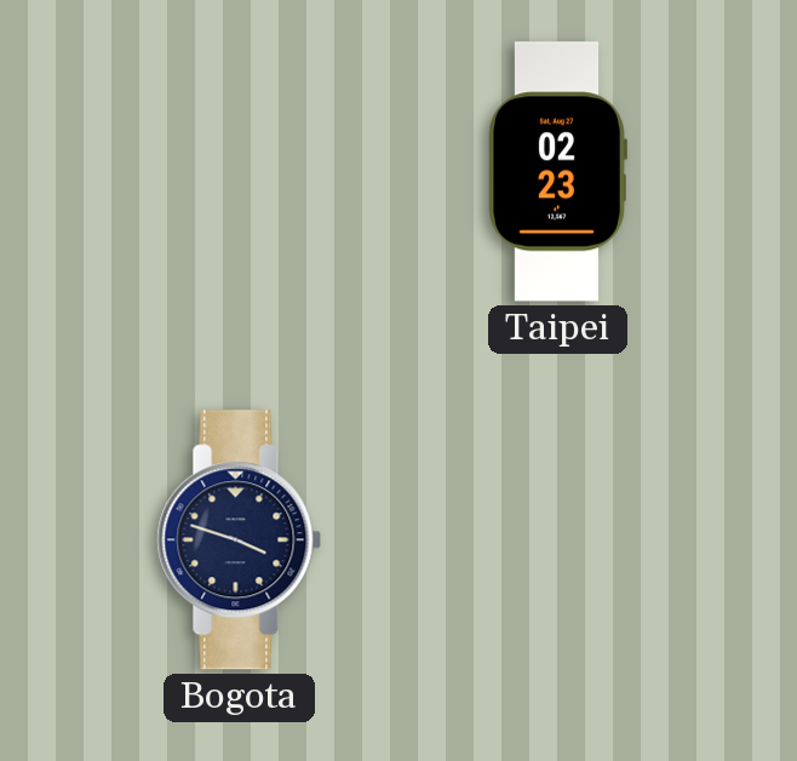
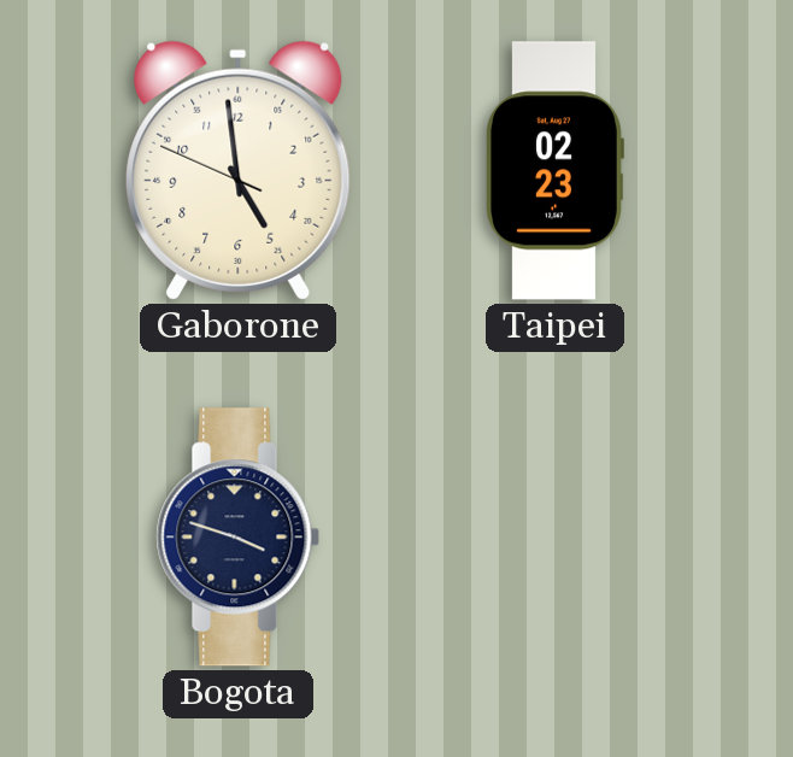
Gaborone: none -> 4:58 (239, 170)
